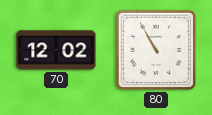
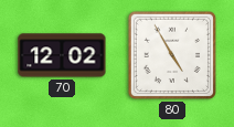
80: 10:55 -> 4:55 (172, 55)
